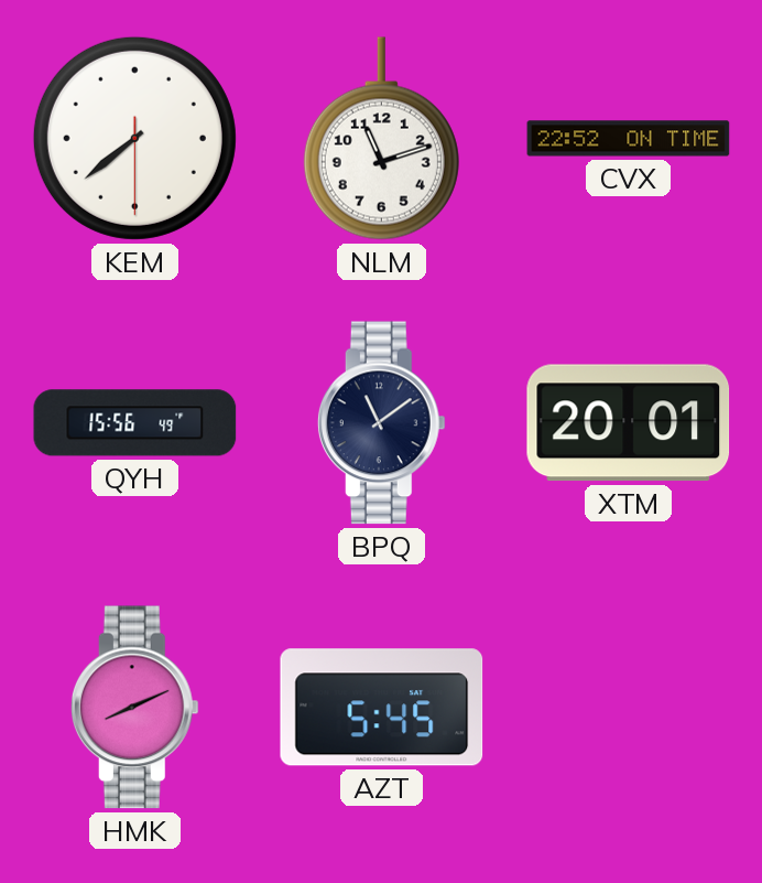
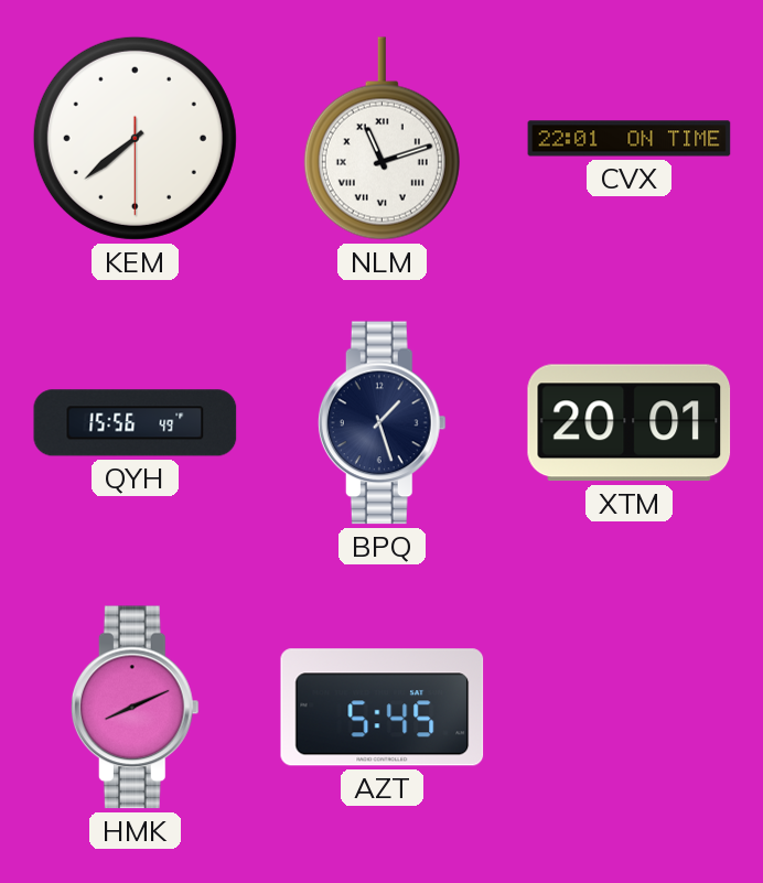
NLM numerals: Arabic -> Roman (382, 139)
CVX: 22:52 -> 22:01 (630, 139)
BPQ: 11:09 -> 1:27 (382, 423)
